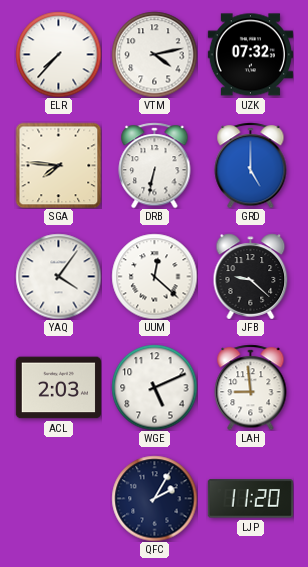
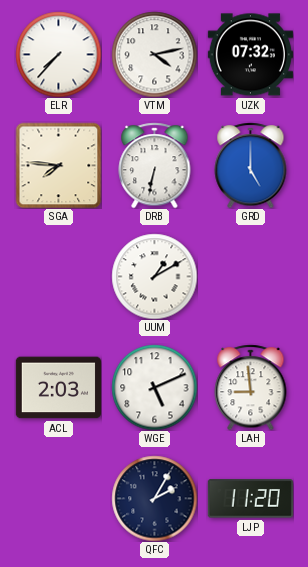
YAQ: 4:06 -> none (58, 276)
UUM: 12:22 -> 1:10 (154, 276)
JFB: 9:22 -> none (251, 276)
